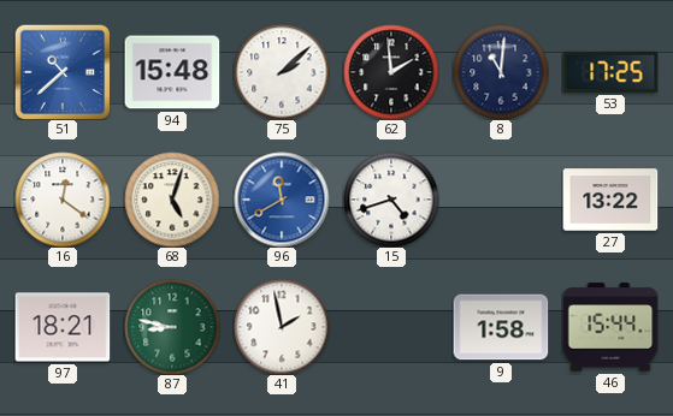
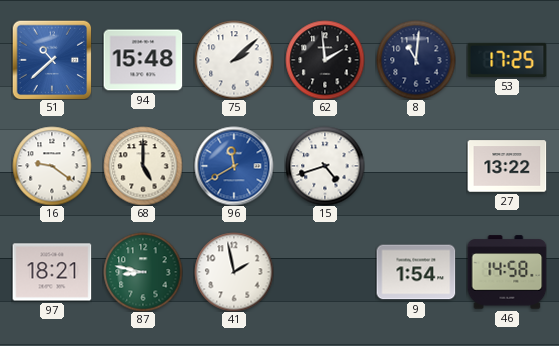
16: 12:21 -> 9:21 (52, 166)
68: 5:03 -> 5:00 (143, 166)
9: 1:58 -> 1:54 (416, 272)
46: 15:44 -> 14:58 (507, 272)
